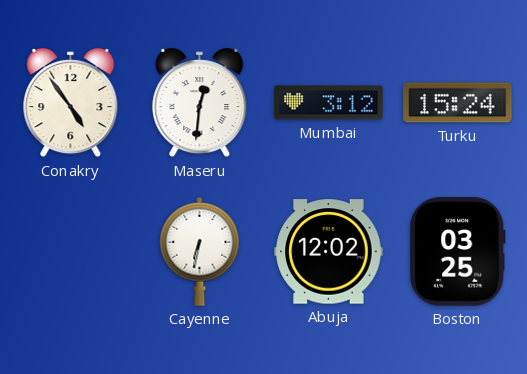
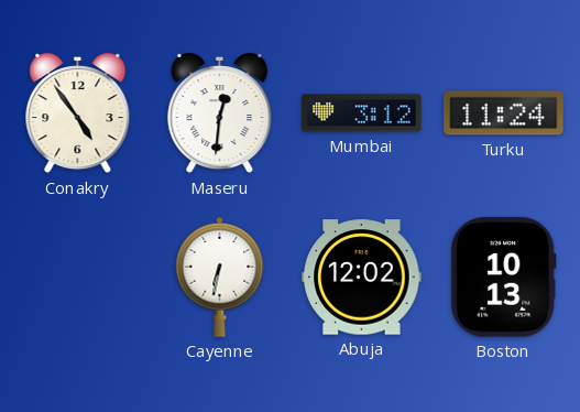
Turku: 15:24 -> 11:24 (504, 113)
Boston: 03:25 -> 10:13 (504, 278)
